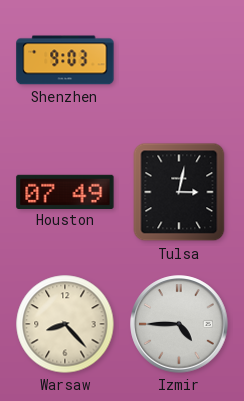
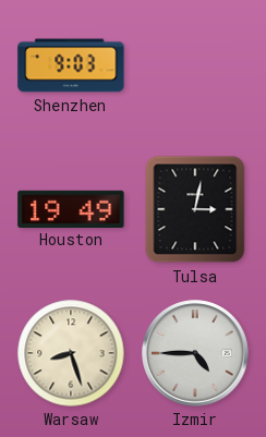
Houston: 07:49 -> 19:49 (71, 208)
Warsaw: 8:23 -> 8:27 (71, 353)
